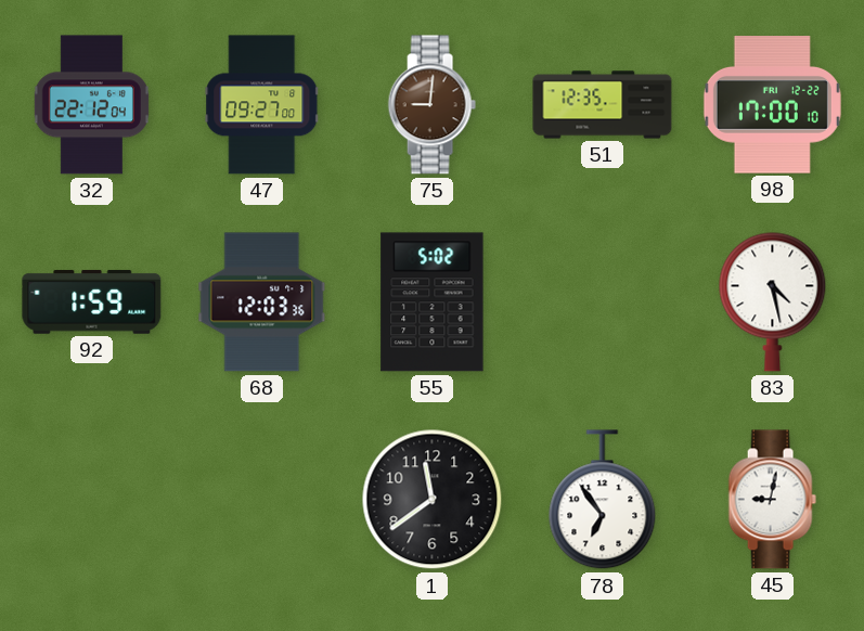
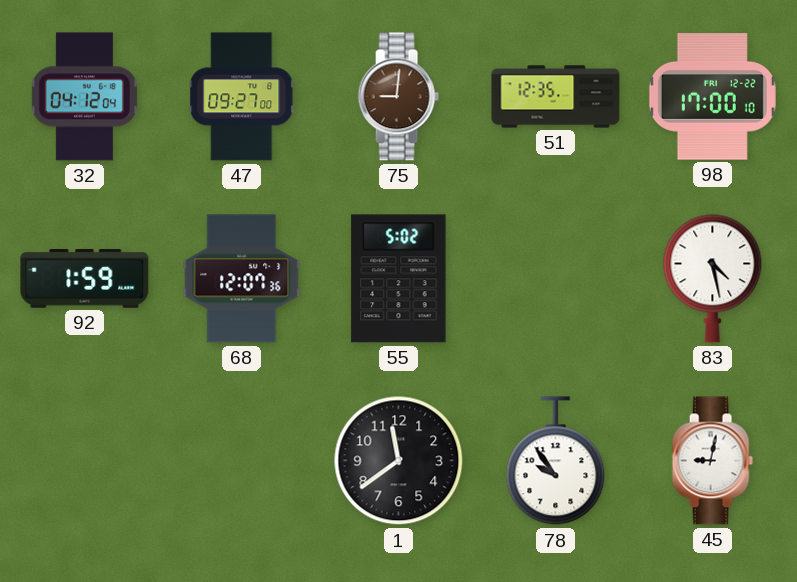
32: 22:12 -> 04:12 (84, 97)
68: 12:03 -> 12:07 (242, 279)
78: 6:54 -> 9:54 (556, 461)
